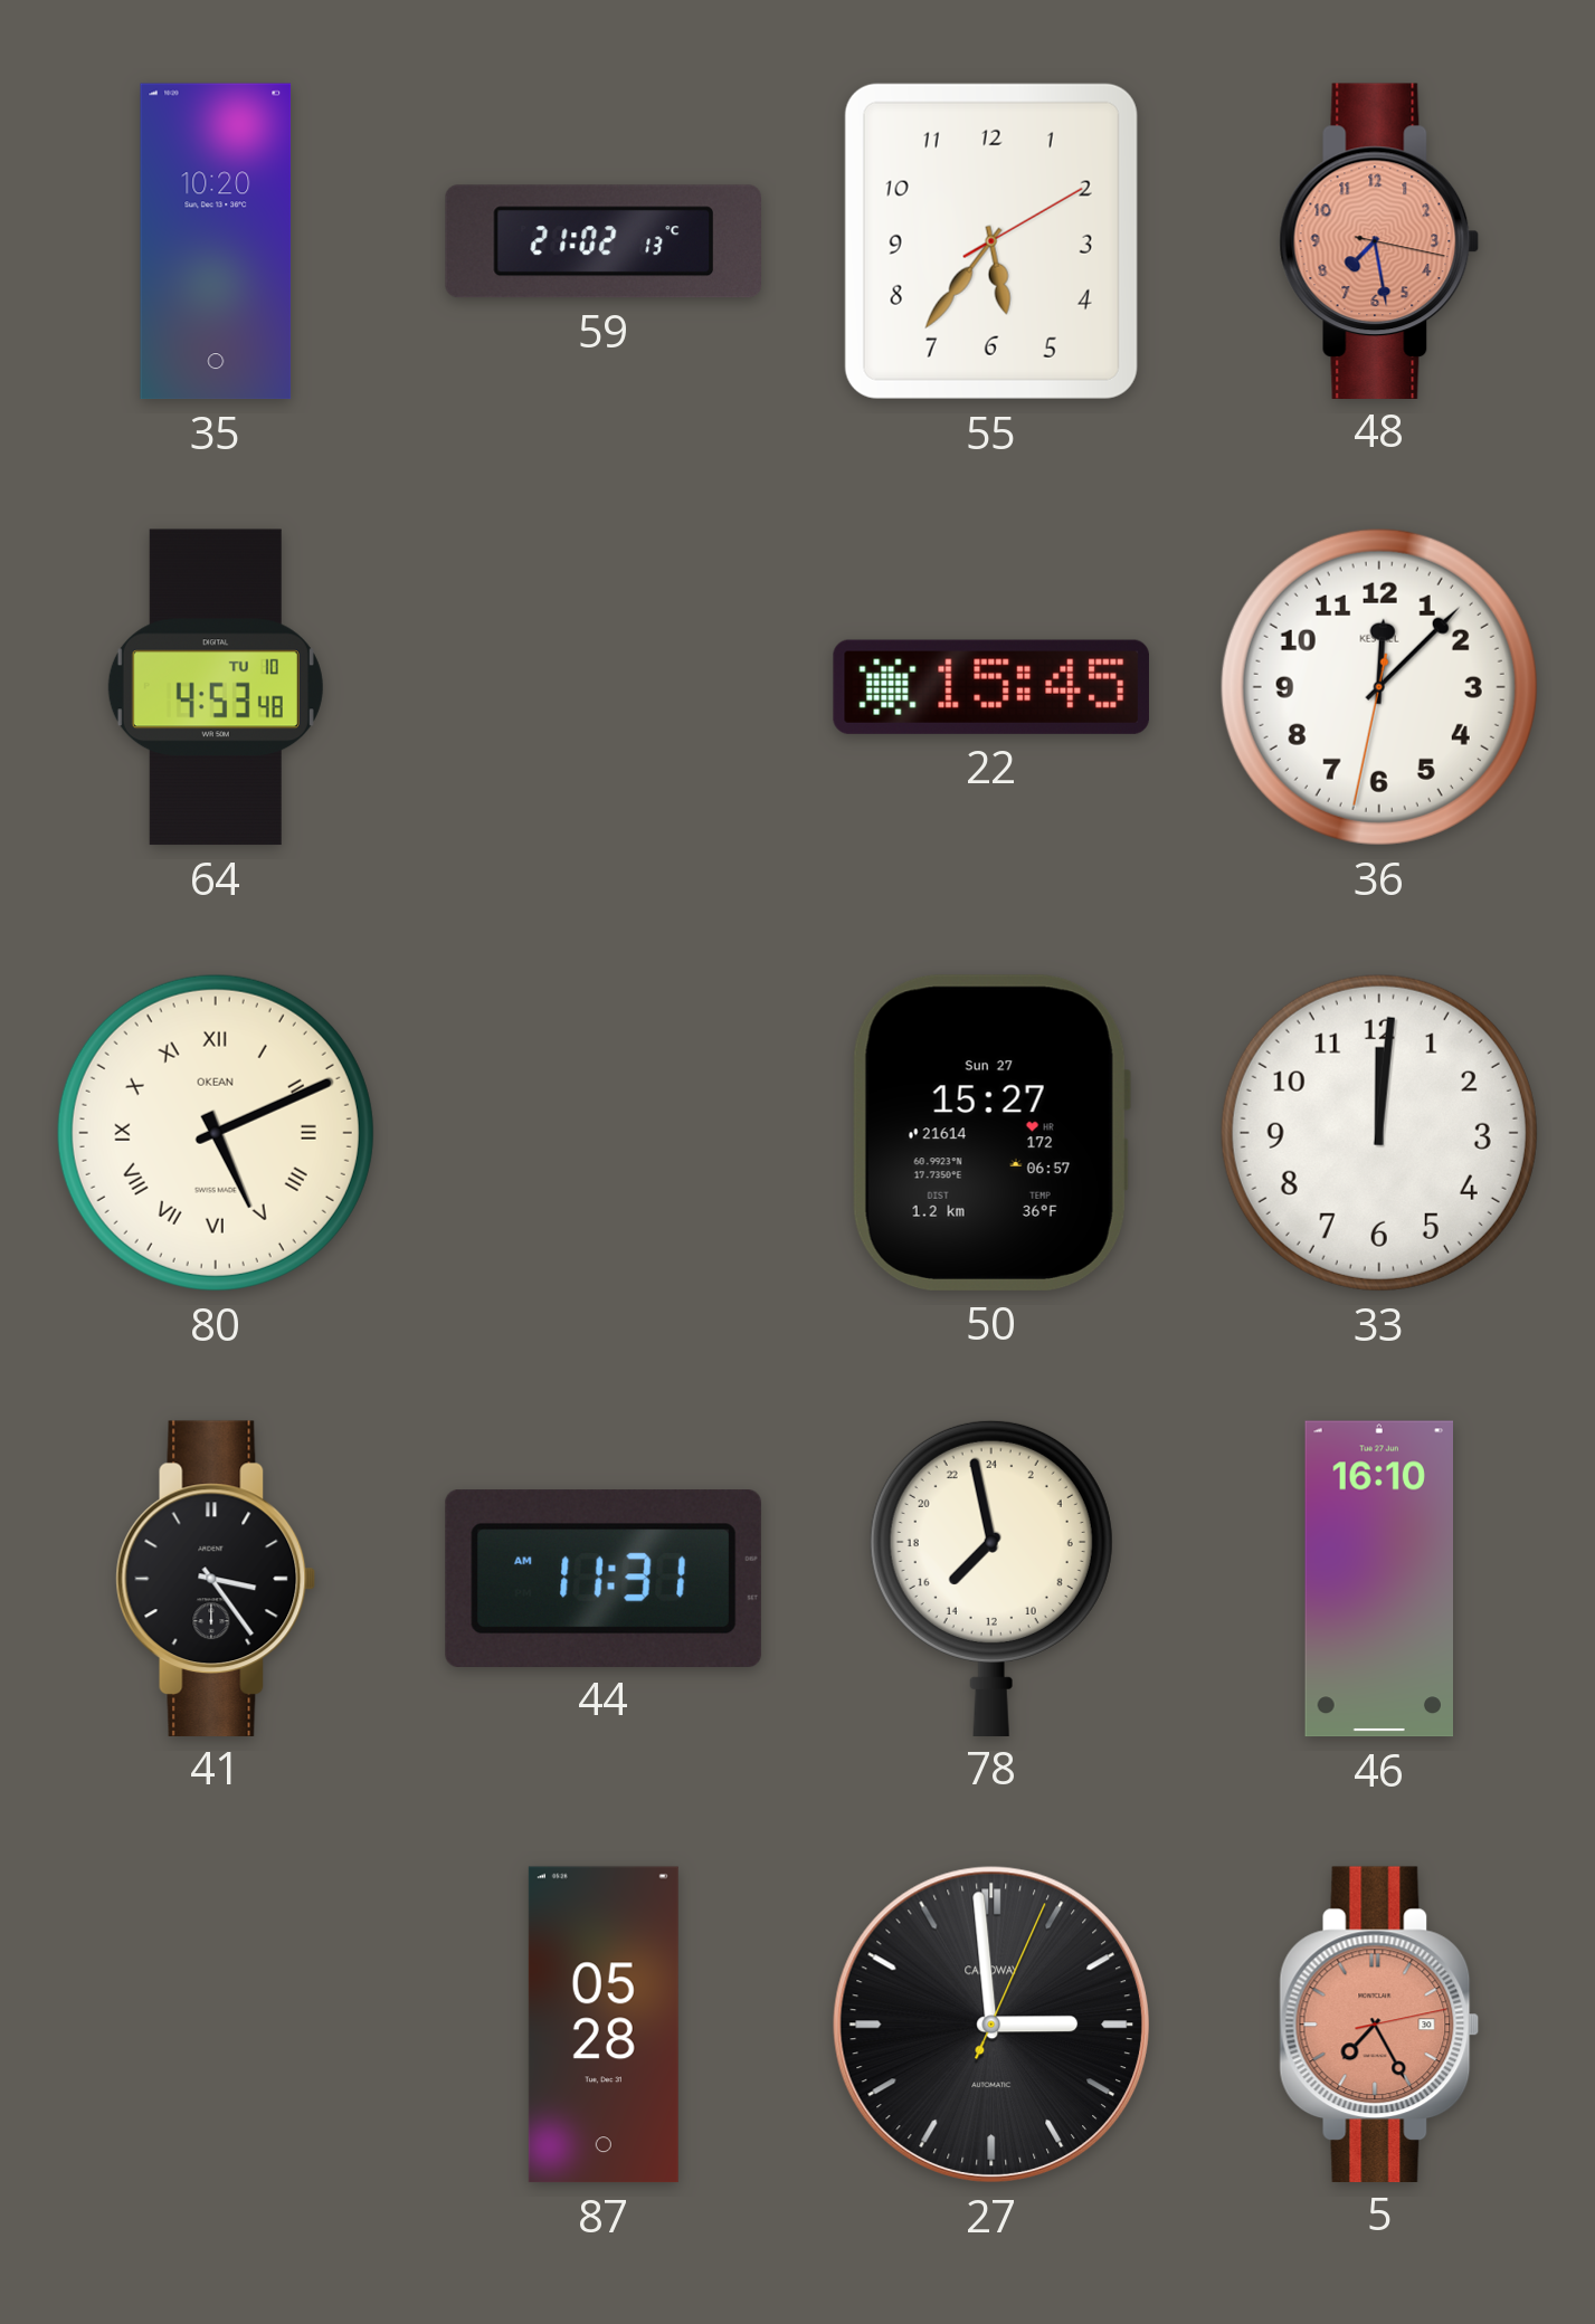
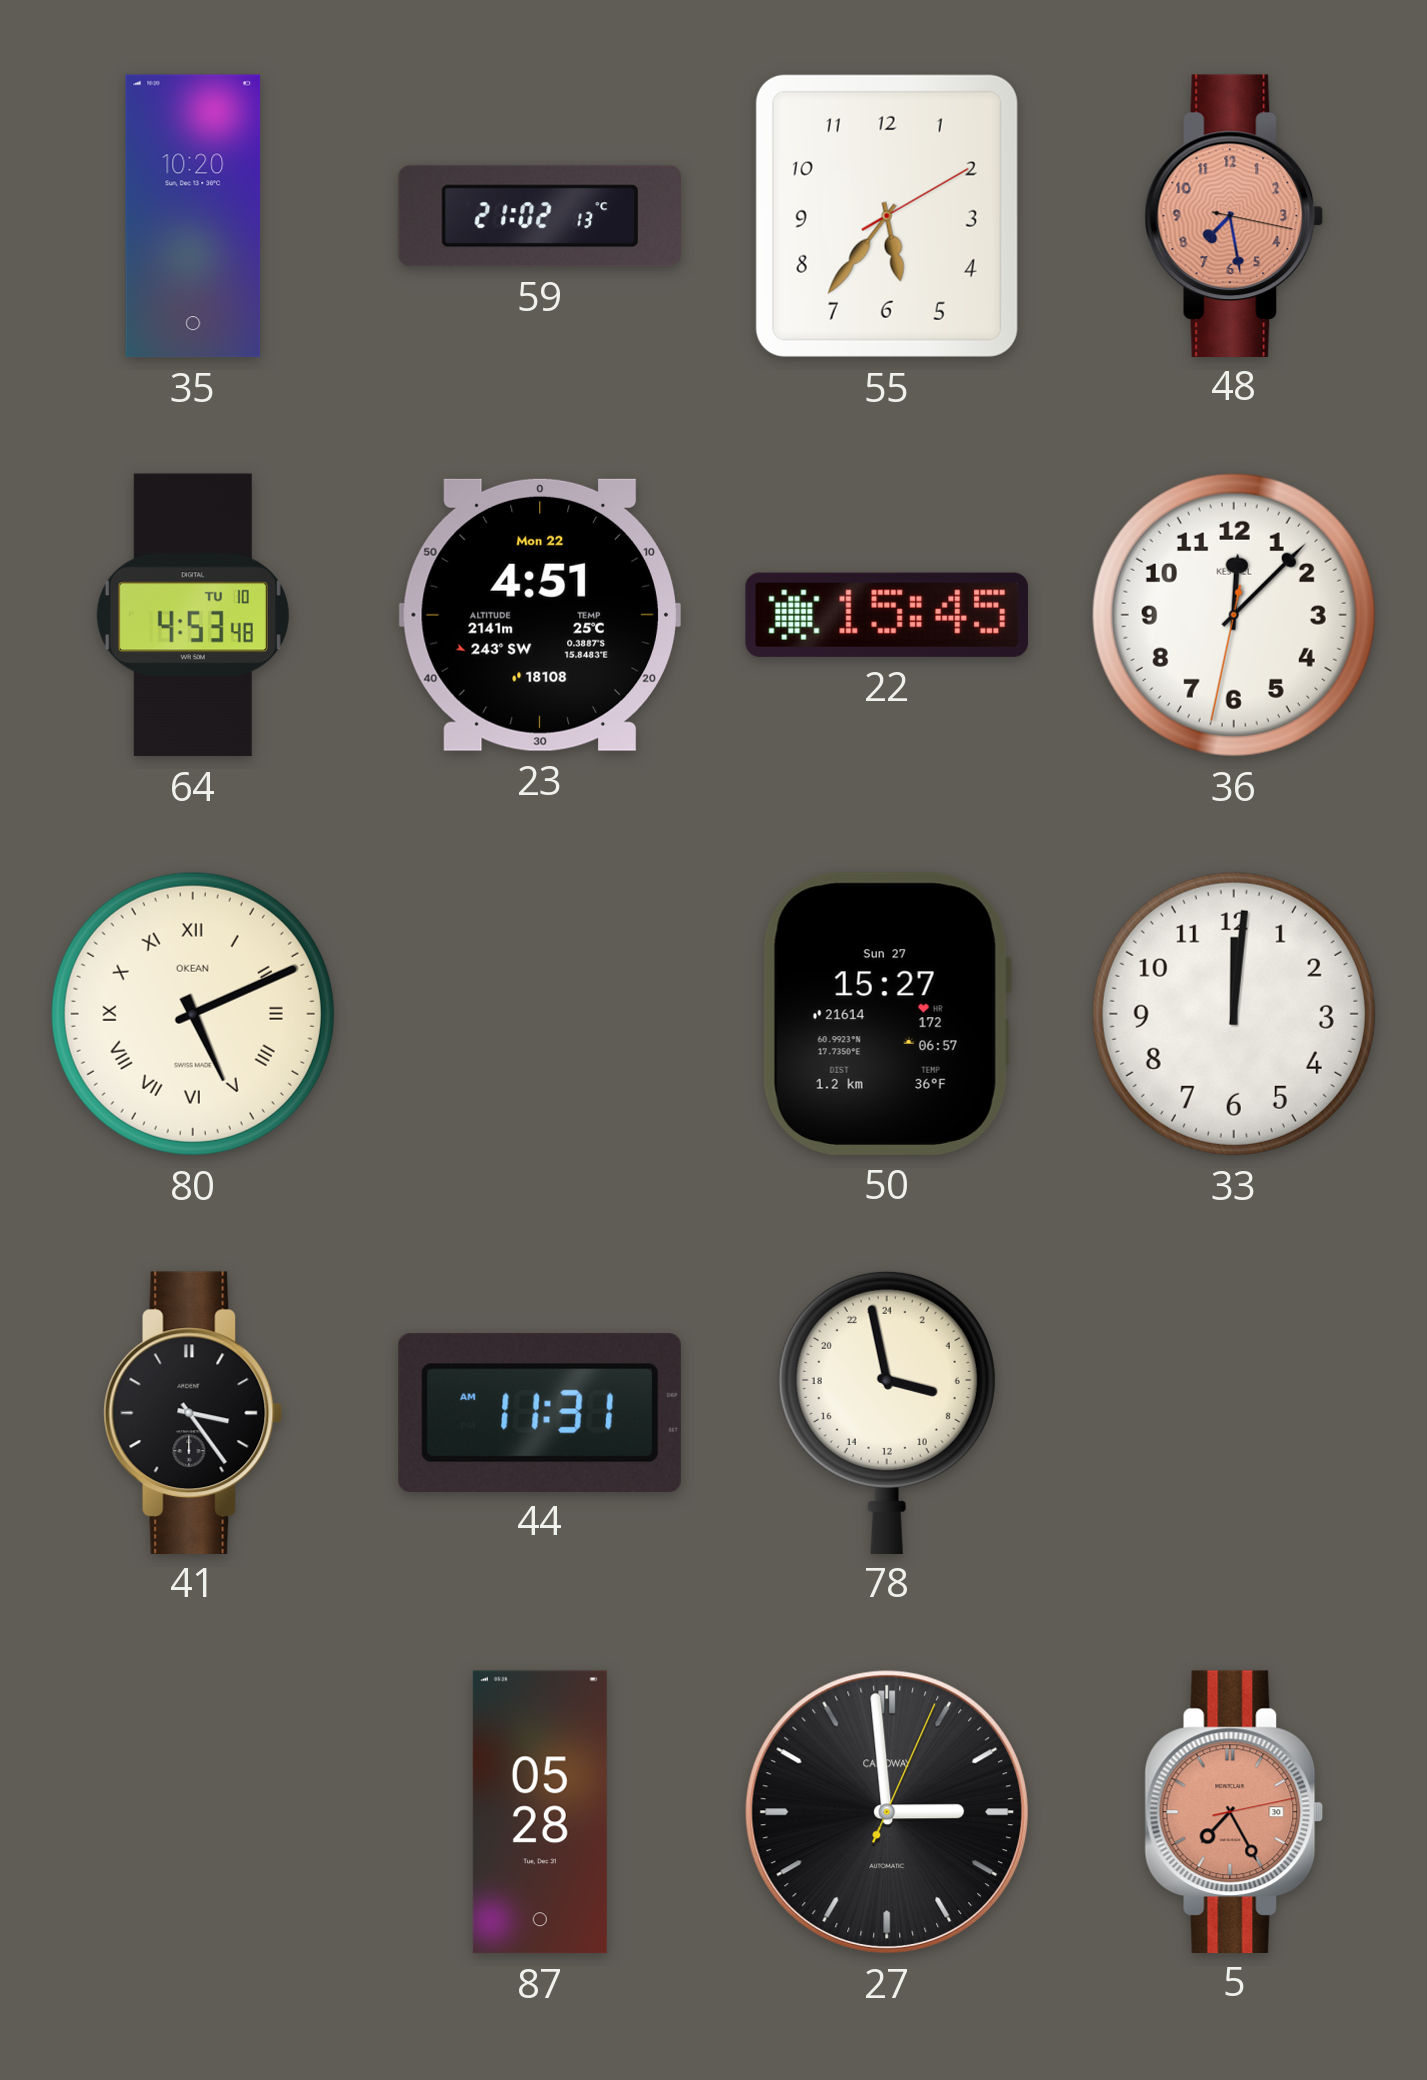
23: none -> 4:51 (540, 615)
78: 14:58 -> 6:58 (887, 1412)
46: 16:10 -> none (1378, 1579)
